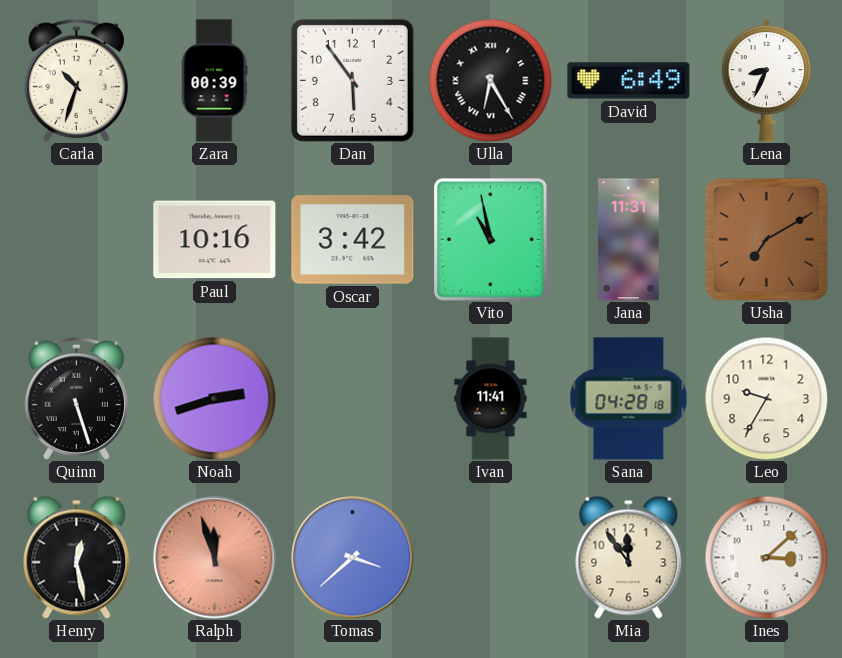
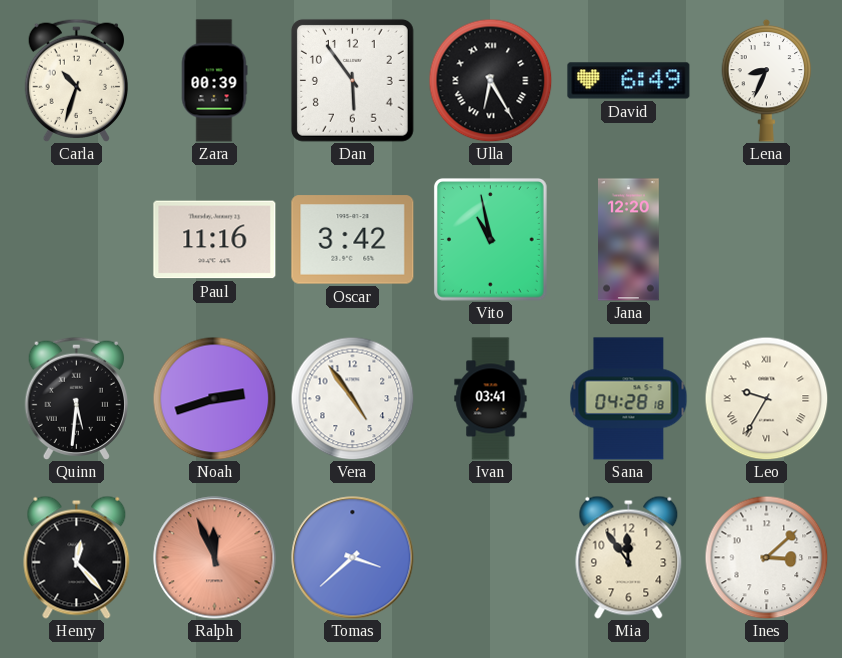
Paul: 10:16 -> 11:16 (215, 240)
Jana: 11:31 -> 12:20 (629, 240)
Usha: 7:10 -> none (766, 239)
Quinn: 5:27 -> 5:31 (76, 398)
Vera: none -> 4:54 (352, 398)
Ivan: 11:41 -> 03:41 (491, 399)
Leo numerals: Arabic -> Roman (766, 398)
Henry: 12:28 -> 12:23 (77, 557)
Ralph: 11:57 -> 11:56 (215, 558)
